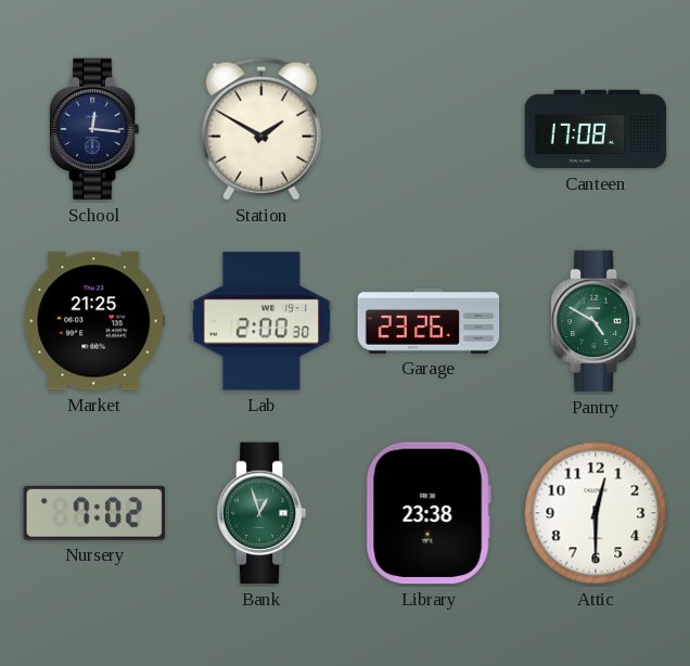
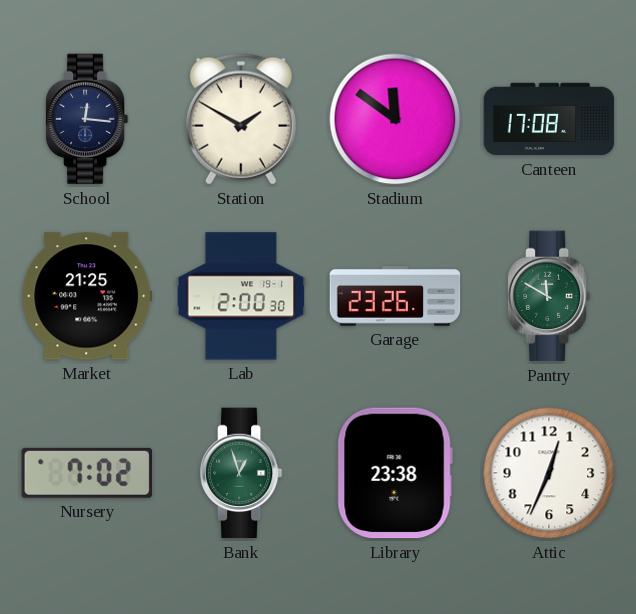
Stadium: none -> 11:51 (395, 119)
Pantry: 4:50 -> 11:50 (549, 296)
Attic: 12:30 -> 12:34 (549, 473)
